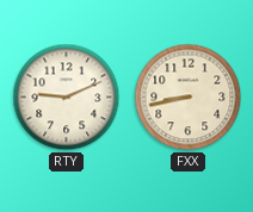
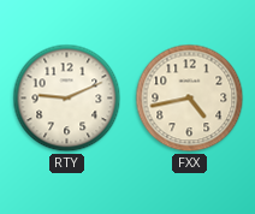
FXX: 8:43 -> 4:43 (190, 99)
